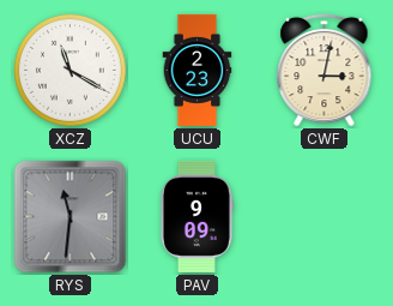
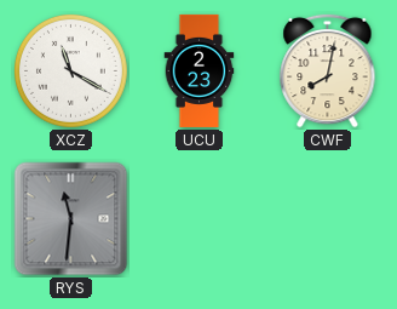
CWF: 3:02 -> 8:02 (328, 70)
PAV: 9:09 -> none (196, 216)
